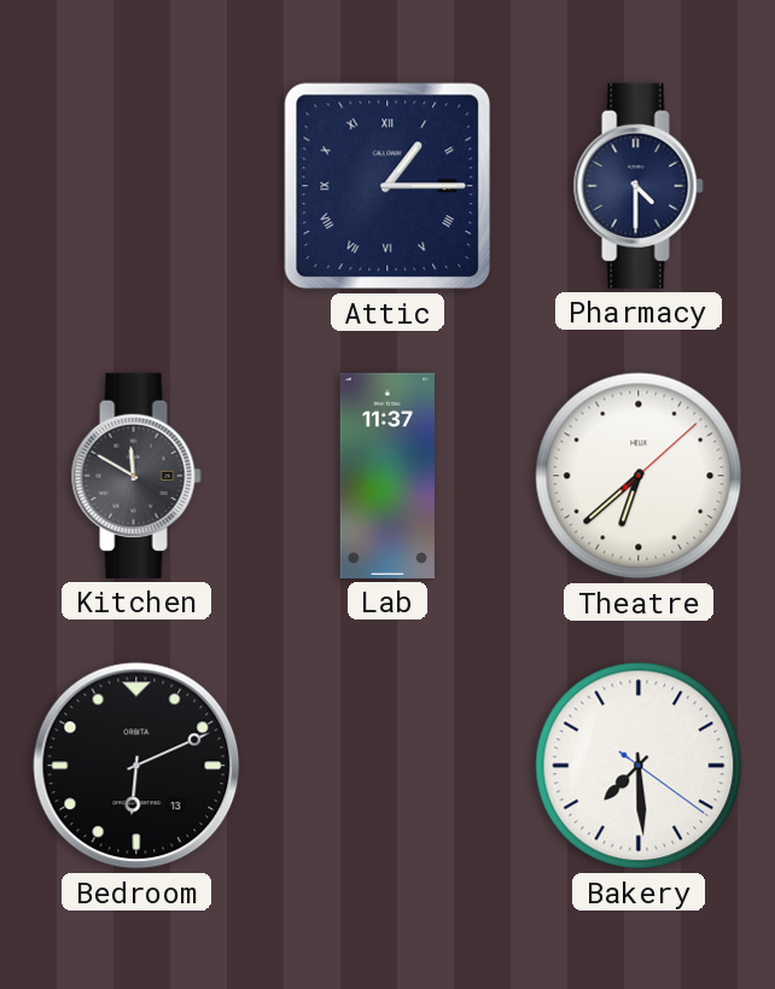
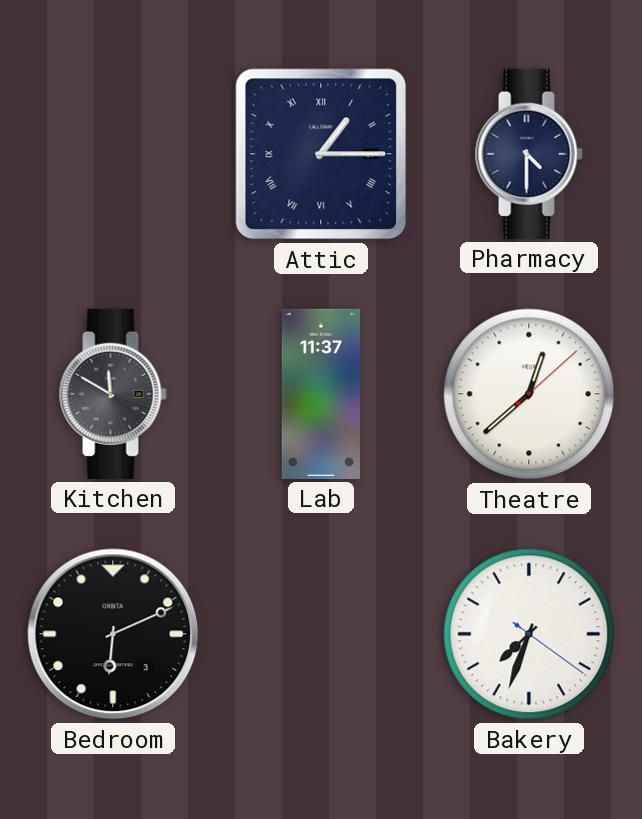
Theatre: 6:38 -> 12:38 (529, 394)
Bedroom date: 13 -> 3 (113, 634)
Bakery: 7:29 -> 7:33 (529, 634)
